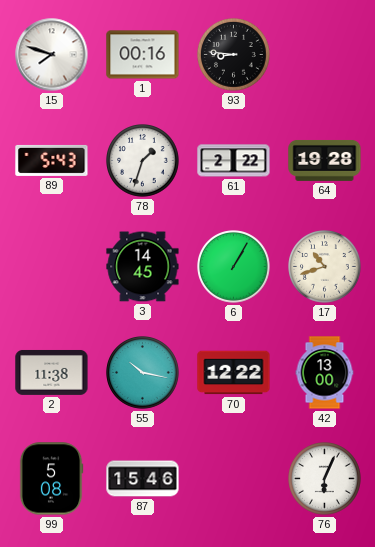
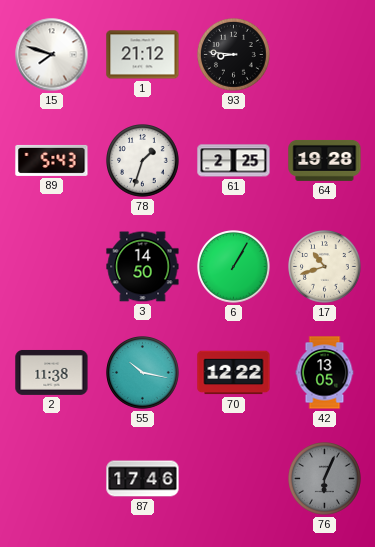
1: 00:16 -> 21:12 (143, 55)
61: 2:22 -> 2:25 (234, 161)
3: 14:45 -> 14:50 (143, 267)
42: 13:00 -> 13:05 (325, 373)
99: 5:08 -> none (51, 479)
87: 15:46 -> 17:46 (143, 479)
76 dial: white -> grey (325, 479)
